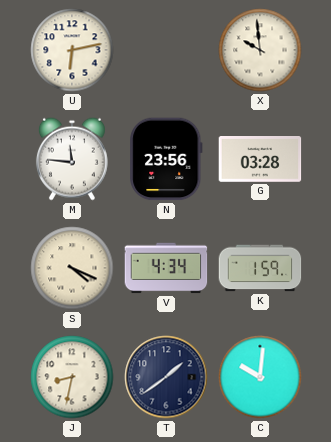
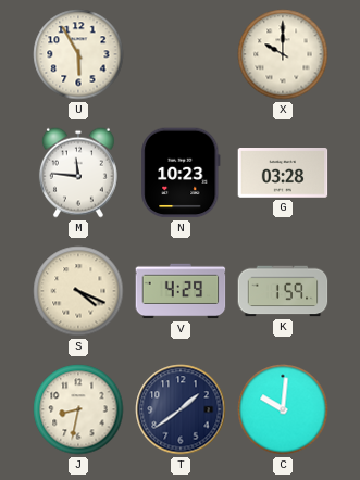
U: 6:13 -> 5:55 (78, 54)
X: 9:59 -> 10:00 (283, 54)
N: 23:56 -> 10:23 (181, 173)
V: 4:34 -> 4:29 (181, 291)
